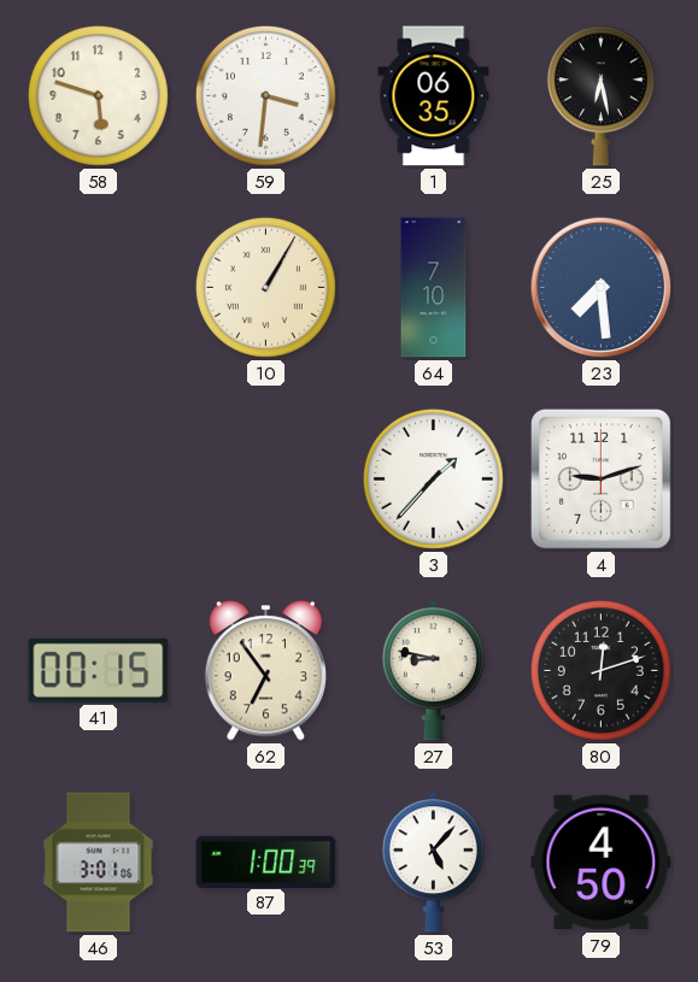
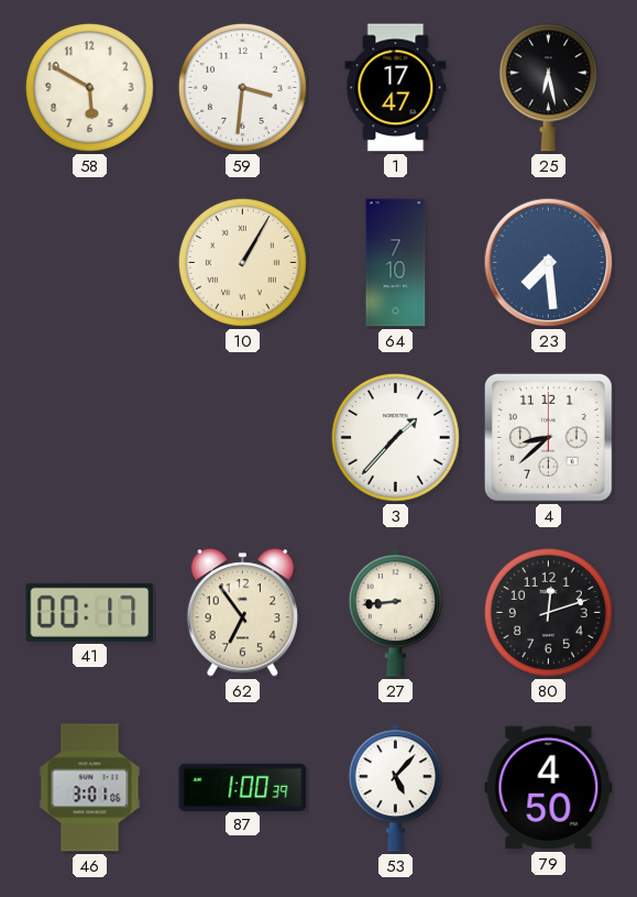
58: 5:48 -> 5:50 (89, 87)
1: 06:35 -> 17:47 (396, 88)
4: 9:12 -> 8:38 (548, 437)
41: 00:15 -> 00:17 (90, 612)
27: 8:47 -> 8:44 (395, 613)
